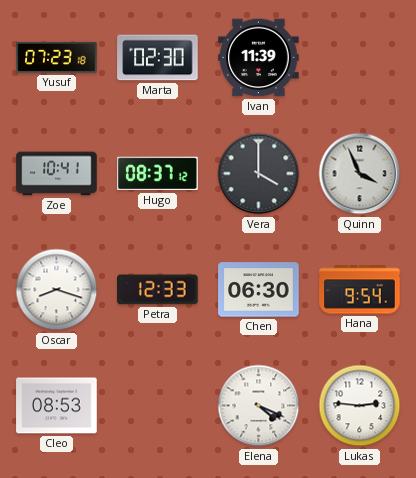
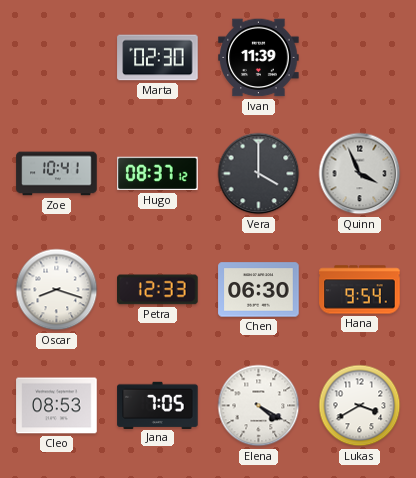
Yusuf: 07:23 -> none (57, 57)
Jana: none -> 7:05 (158, 405)
Elena: 4:19 -> 4:20 (259, 406)
Lukas: 2:46 -> 3:40 (360, 406)
